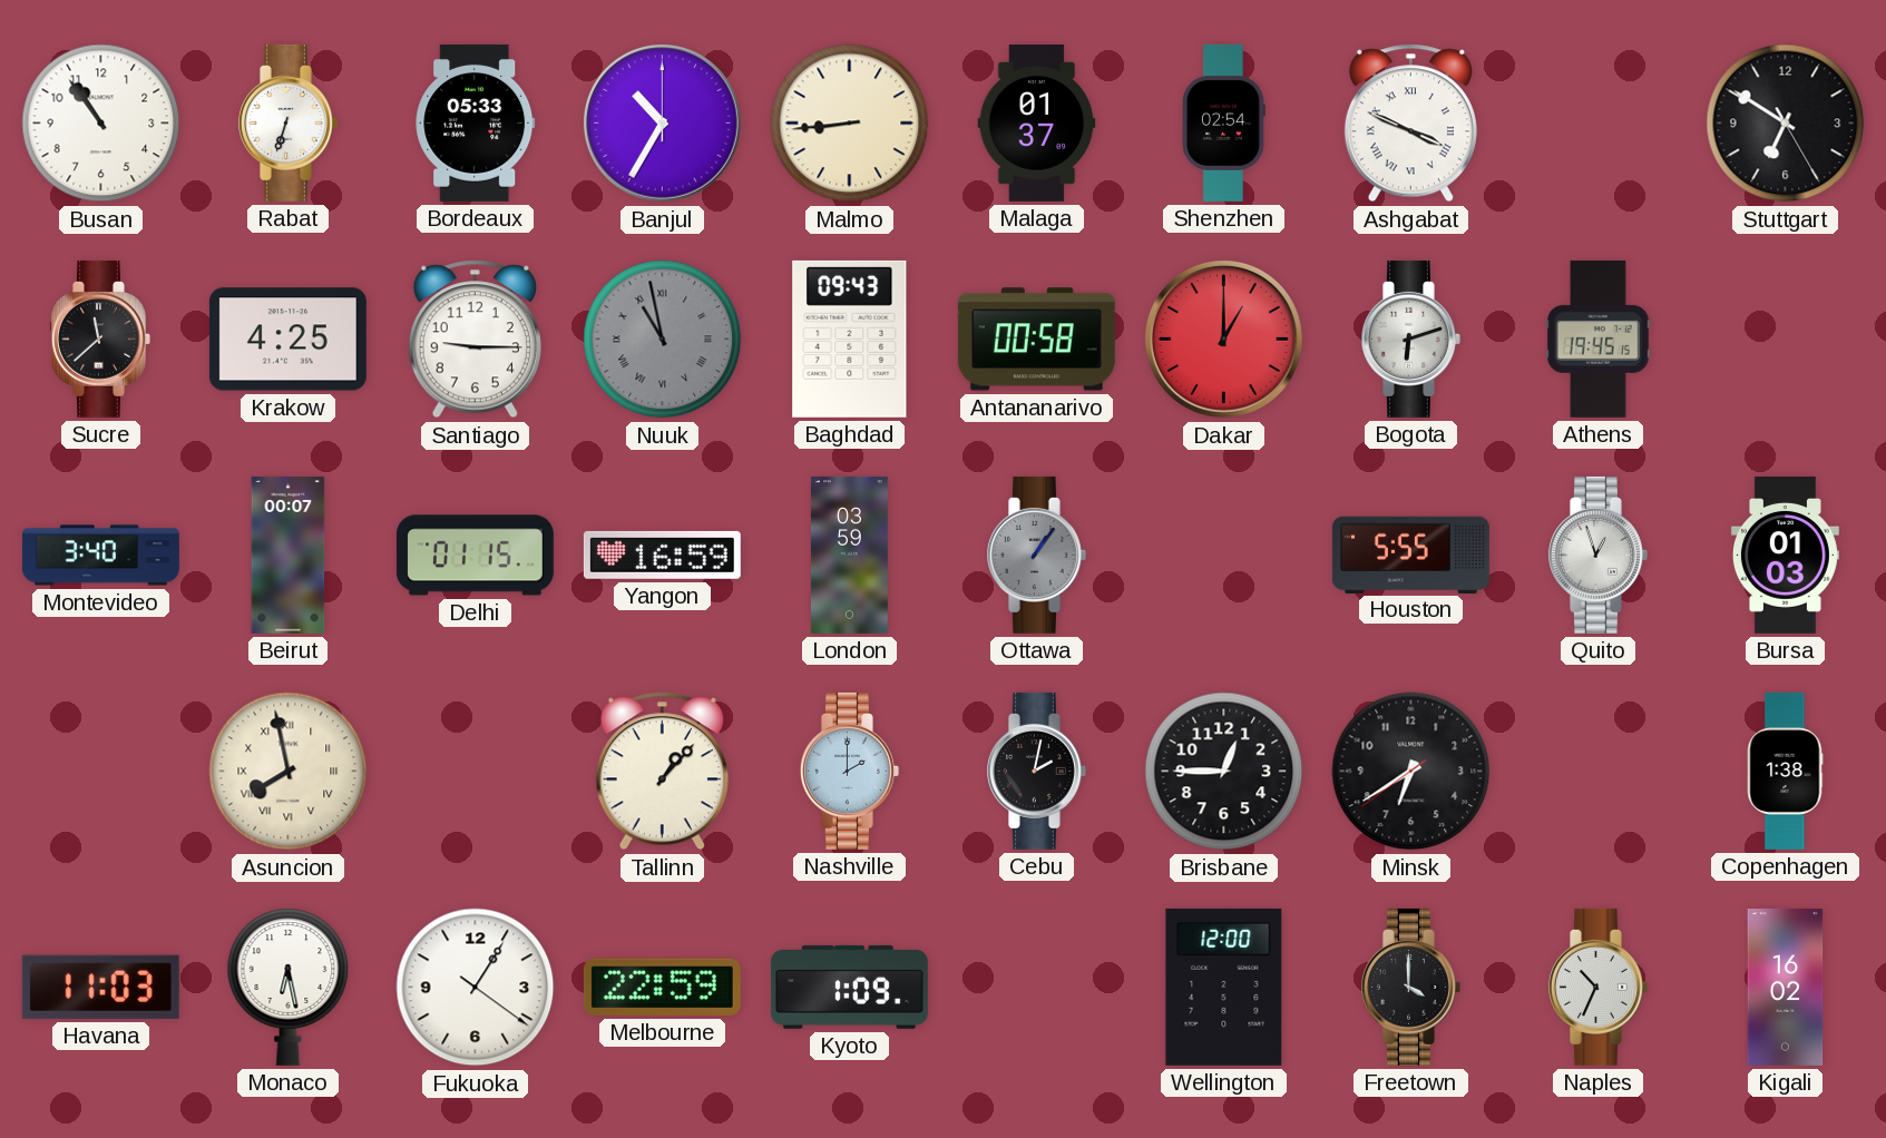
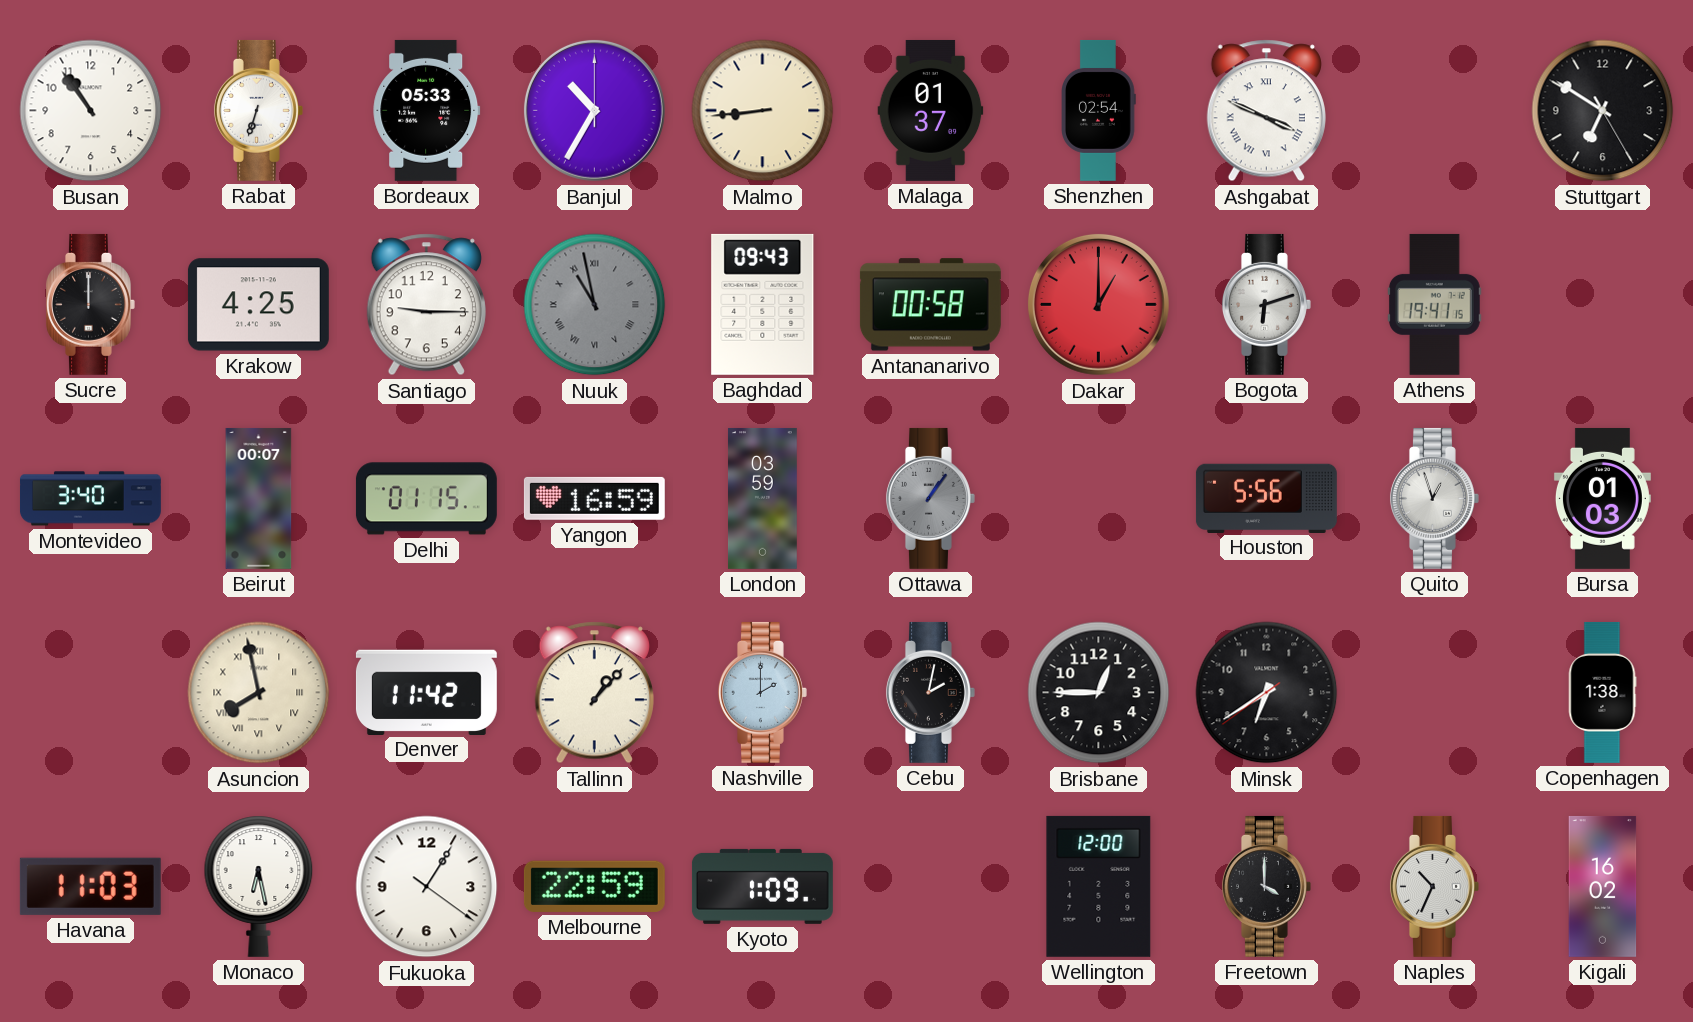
Sucre: 11:38 -> 12:00 (90, 304)
Athens: 19:45 -> 19:41 (1434, 304)
Houston: 5:55 -> 5:56 (1266, 498)
Denver: none -> 11:42 (426, 692)
